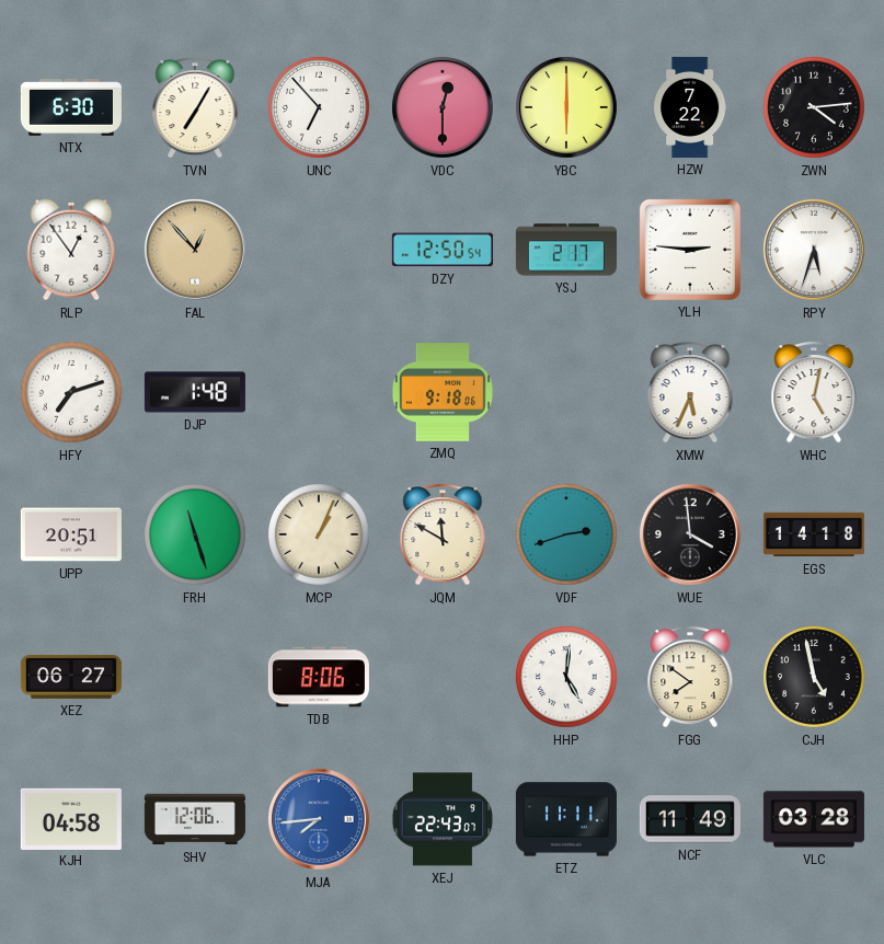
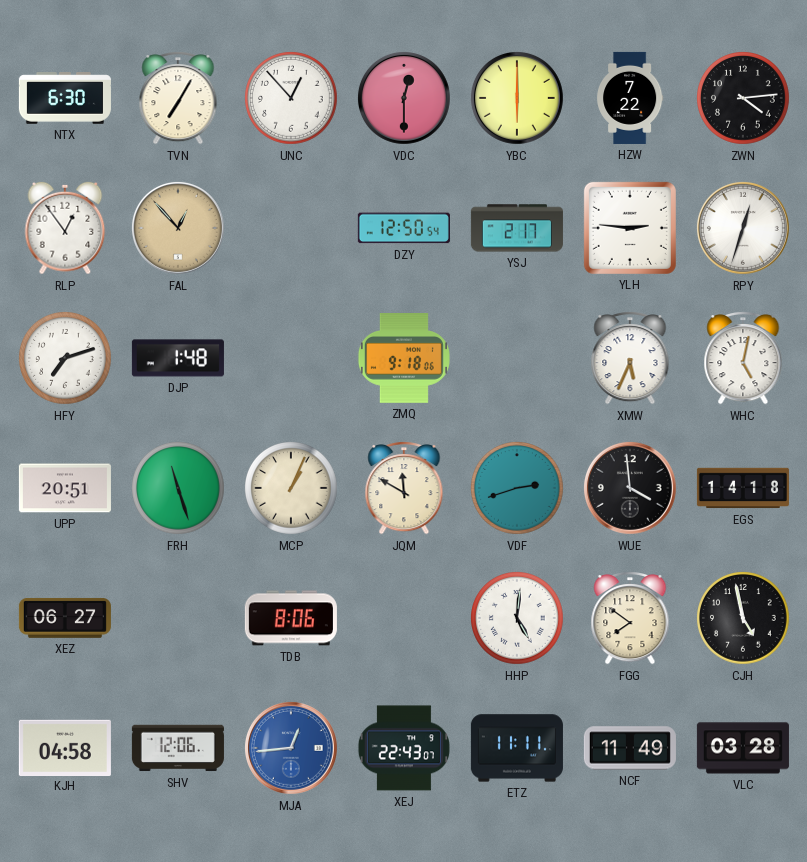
UNC: 6:53 -> 12:53 (292, 99)
RPY: 5:33 -> 12:33 (743, 228)
MJA: 7:44 -> 12:44 (291, 748)
